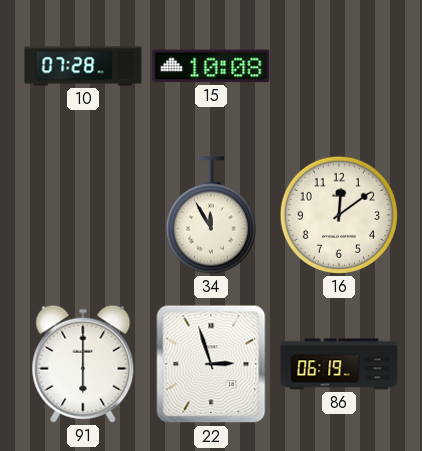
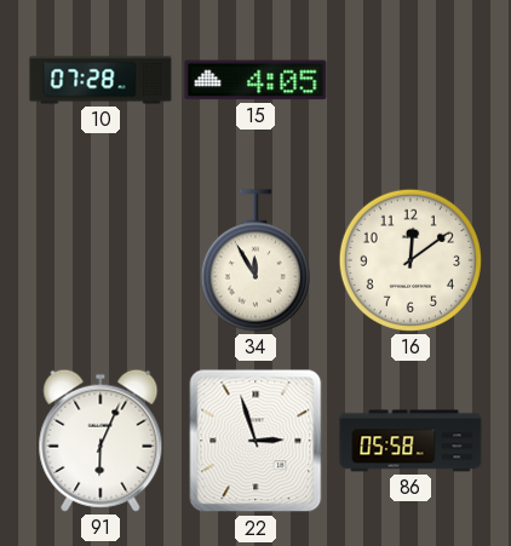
15: 10:08 -> 4:05 (255, 80)
91: 6:00 -> 6:04 (101, 441)
86: 06:19 -> 05:58 (410, 441)
